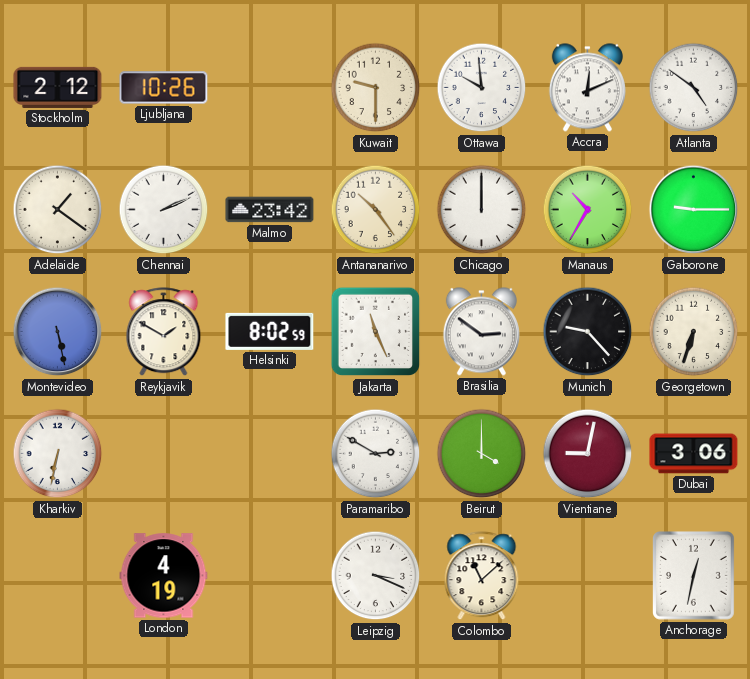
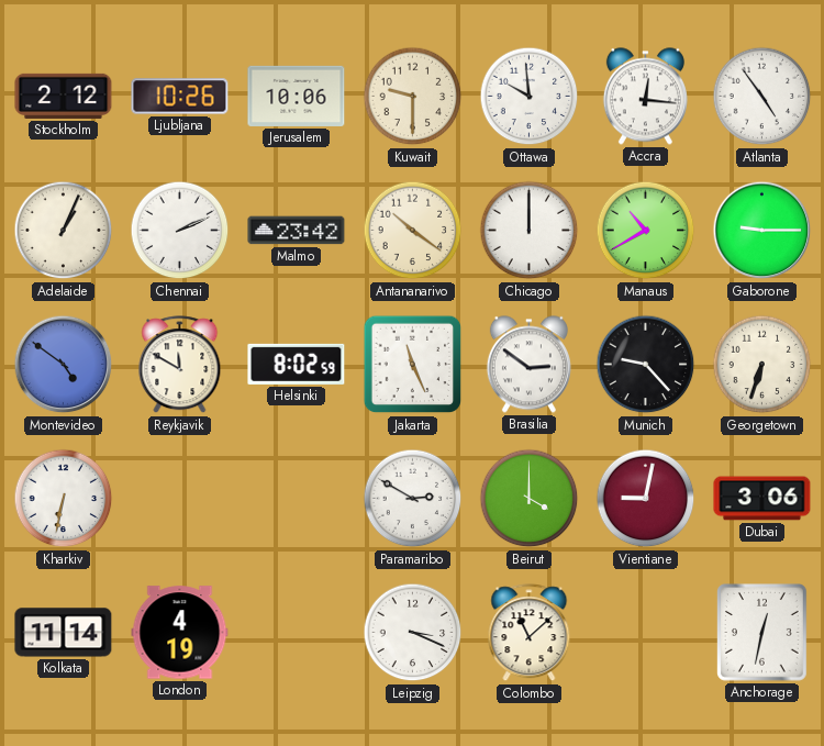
Jerusalem: none -> 10:06 (297, 96)
Accra: 12:11 -> 12:16 (645, 97)
Atlanta: 4:51 -> 4:54 (762, 97)
Adelaide: 1:21 -> 1:04 (64, 231)
Antananarivo: 10:24 -> 10:21 (413, 231)
Manaus: 10:35 -> 10:40 (646, 231)
Montevideo: 5:28 -> 4:51 (64, 365)
Reykjavik: 1:50 -> 11:50 (180, 365)
Kolkata: none -> 11:14 (64, 633)
